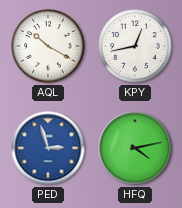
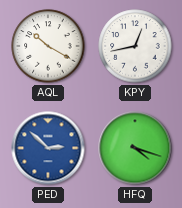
PED: 2:57 -> 2:52 (48, 148)
HFQ: 4:13 -> 4:18 (135, 148)
